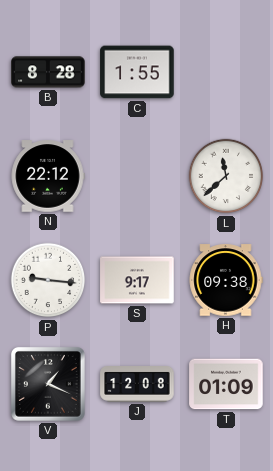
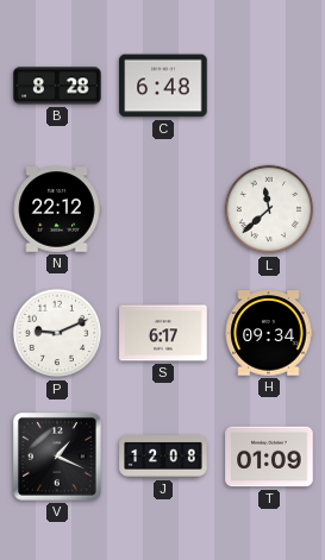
C: 1:55 -> 6:48 (163, 86)
P: 9:16 -> 9:11 (57, 333)
S: 9:17 -> 6:17 (163, 333)
H: 09:38 -> 09:34 (269, 333)
